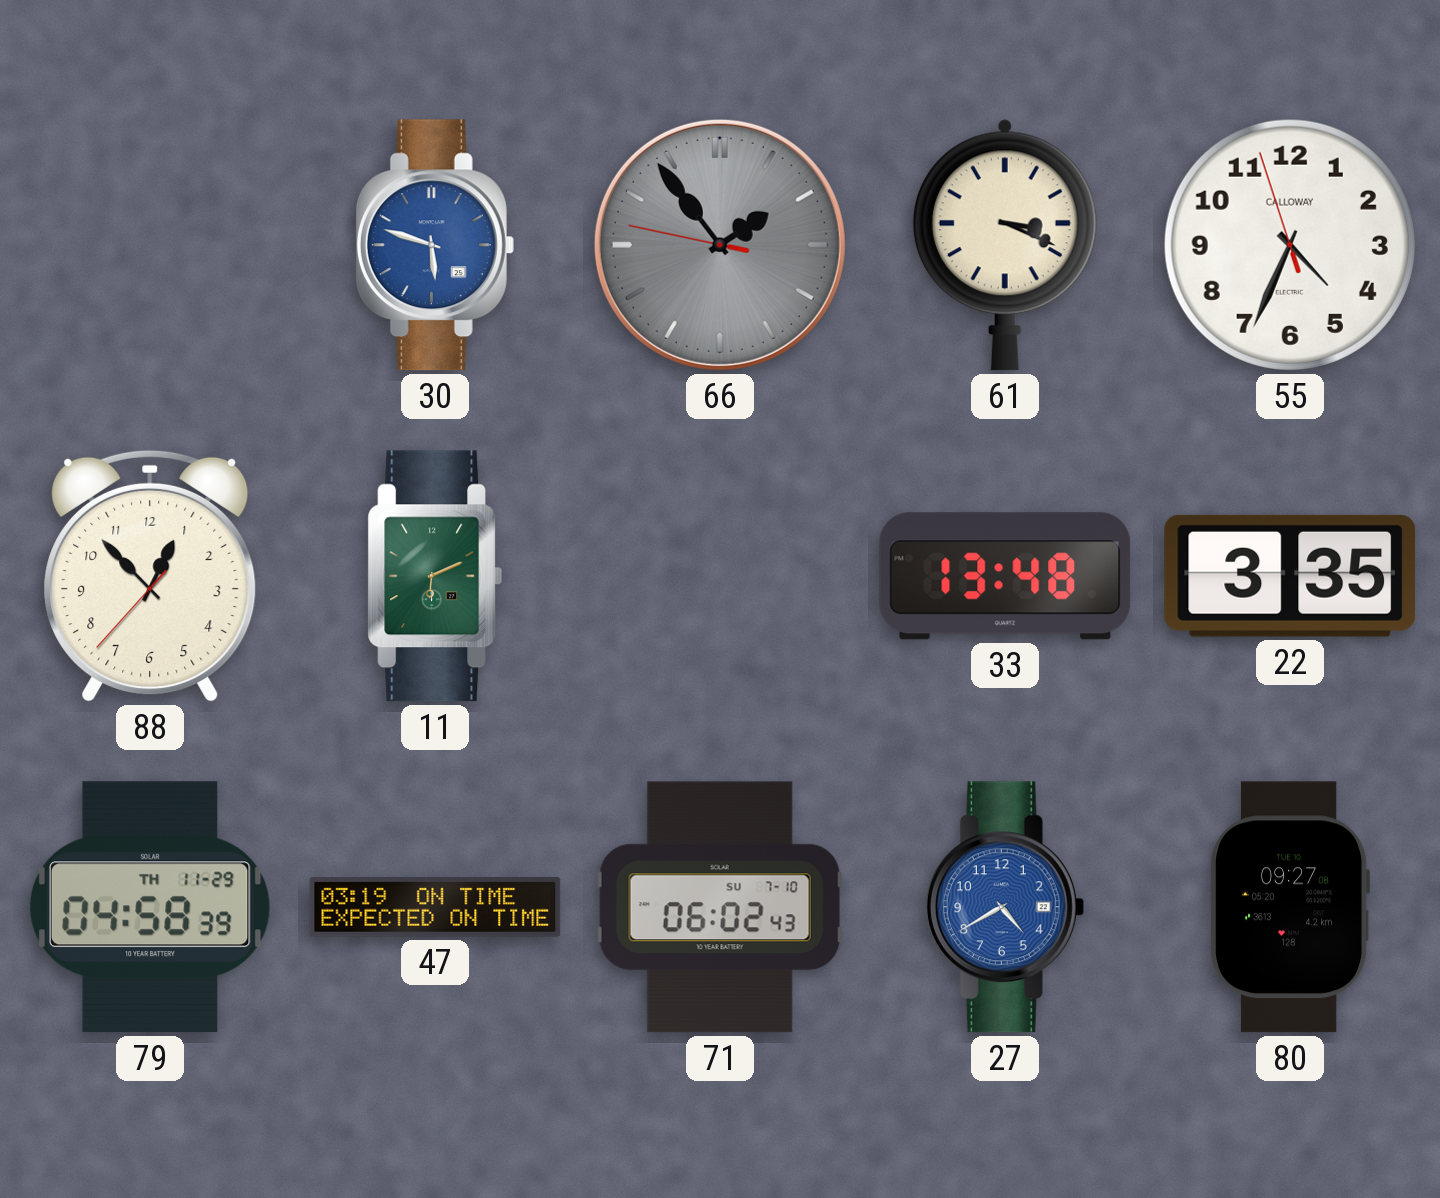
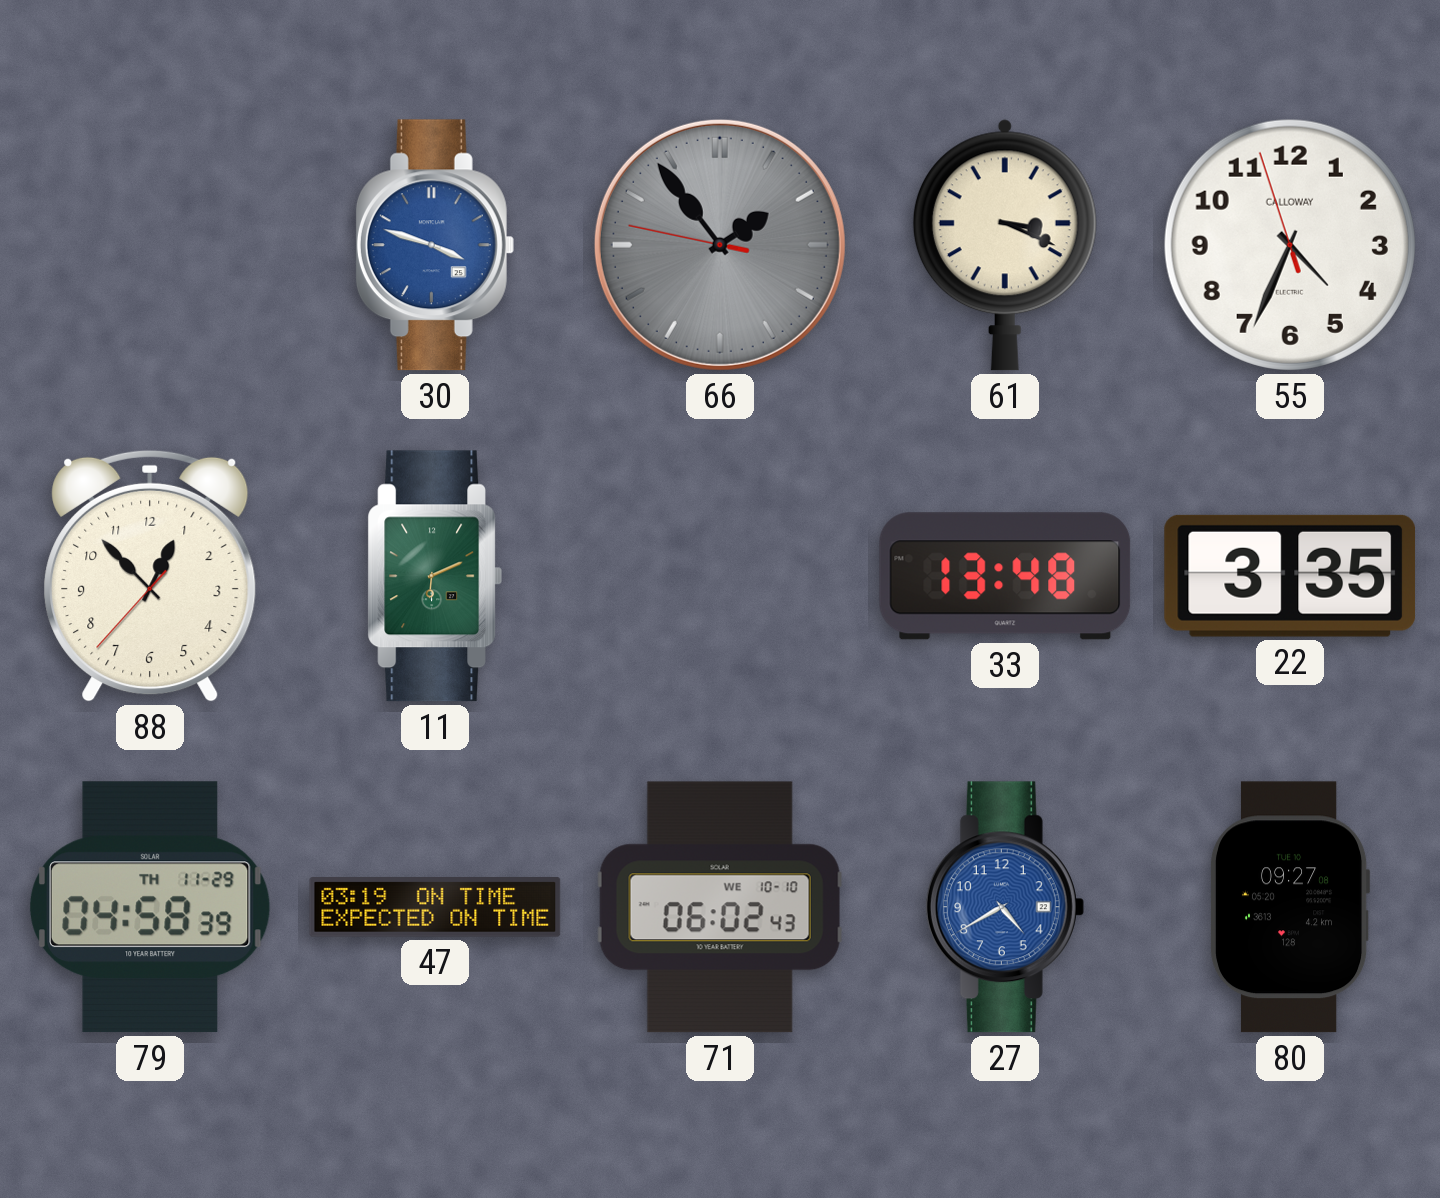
30: 5:48 -> 3:48 (435, 245)
71 date: SU 7-10 -> WE 10-10 (720, 907)
